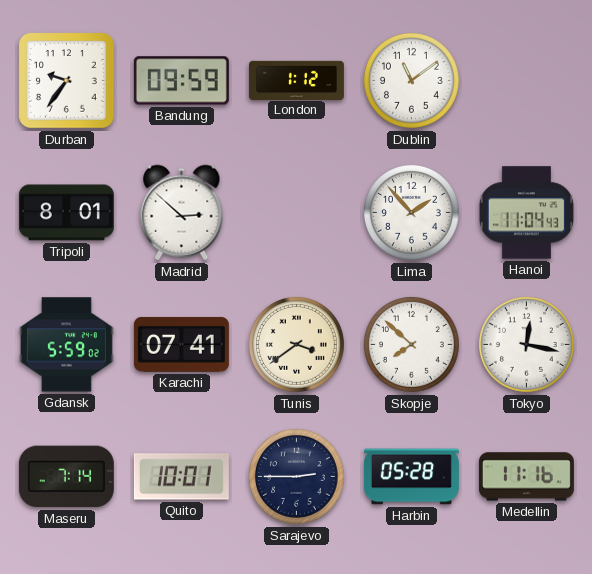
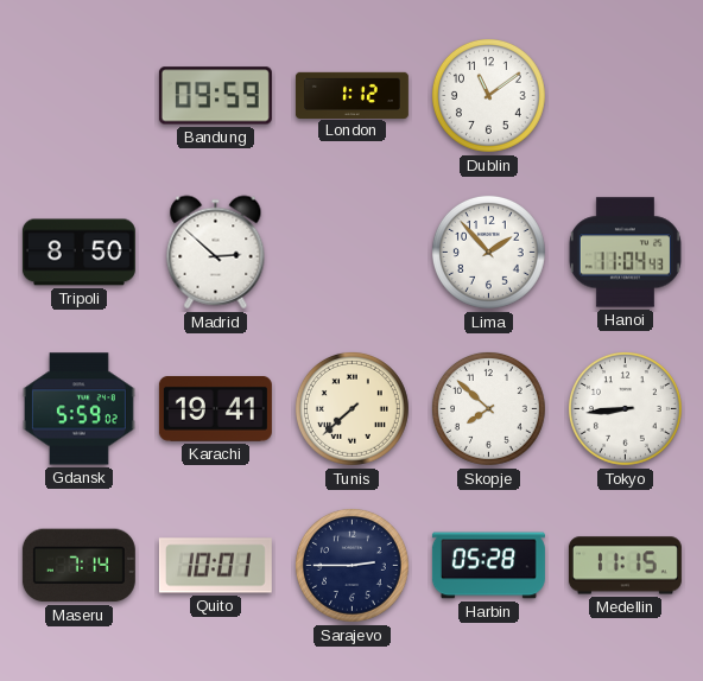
Durban: 9:36 -> none (67, 81)
Tripoli: 8:01 -> 8:50 (78, 253)
Karachi: 07:41 -> 19:41 (215, 408)
Tunis: 3:39 -> 7:38 (351, 408)
Tokyo: 12:17 -> 8:44 (625, 408)
Medellin: 11:16 -> 11:15 (625, 566)
